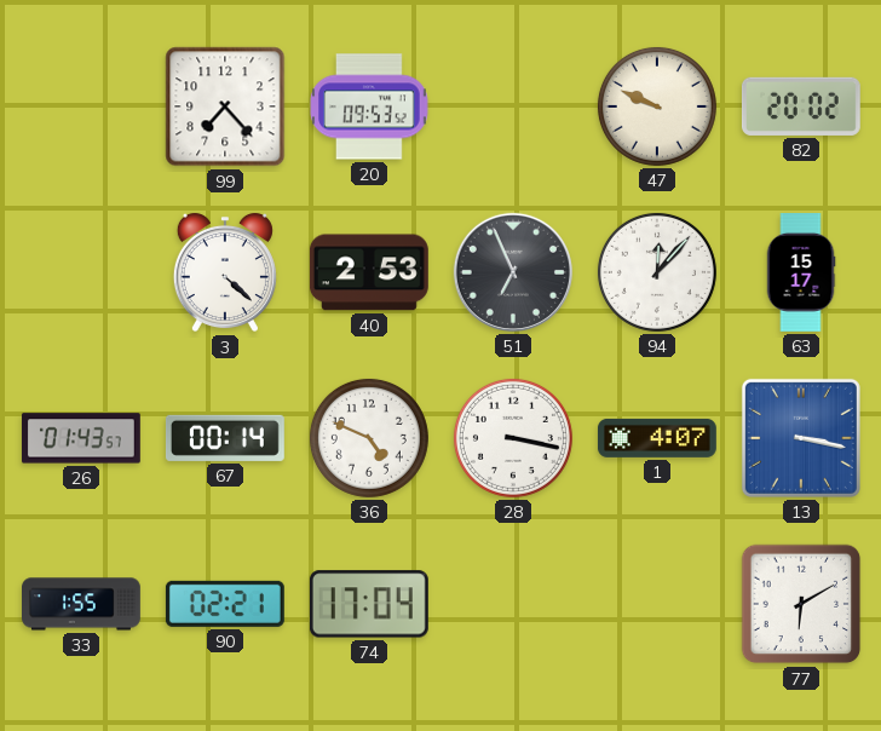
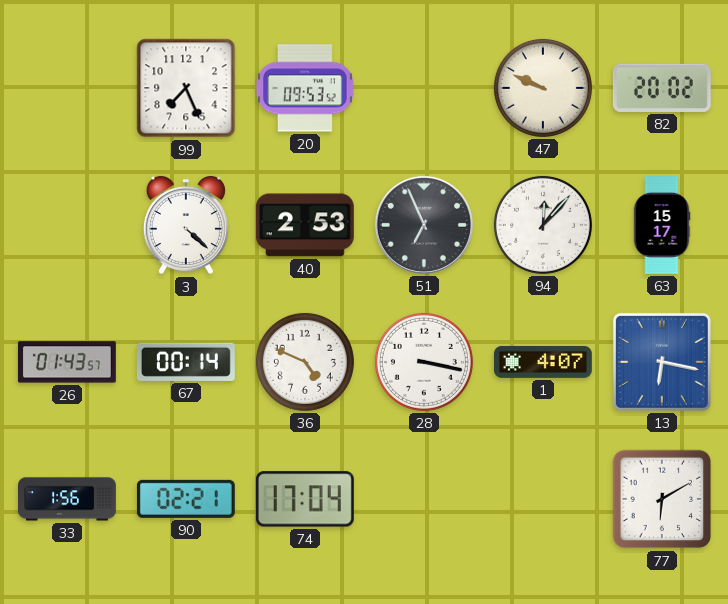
99: 7:23 -> 7:26 (186, 88)
13: 3:17 -> 6:17 (662, 362)
33: 1:55 -> 1:56 (68, 499)
